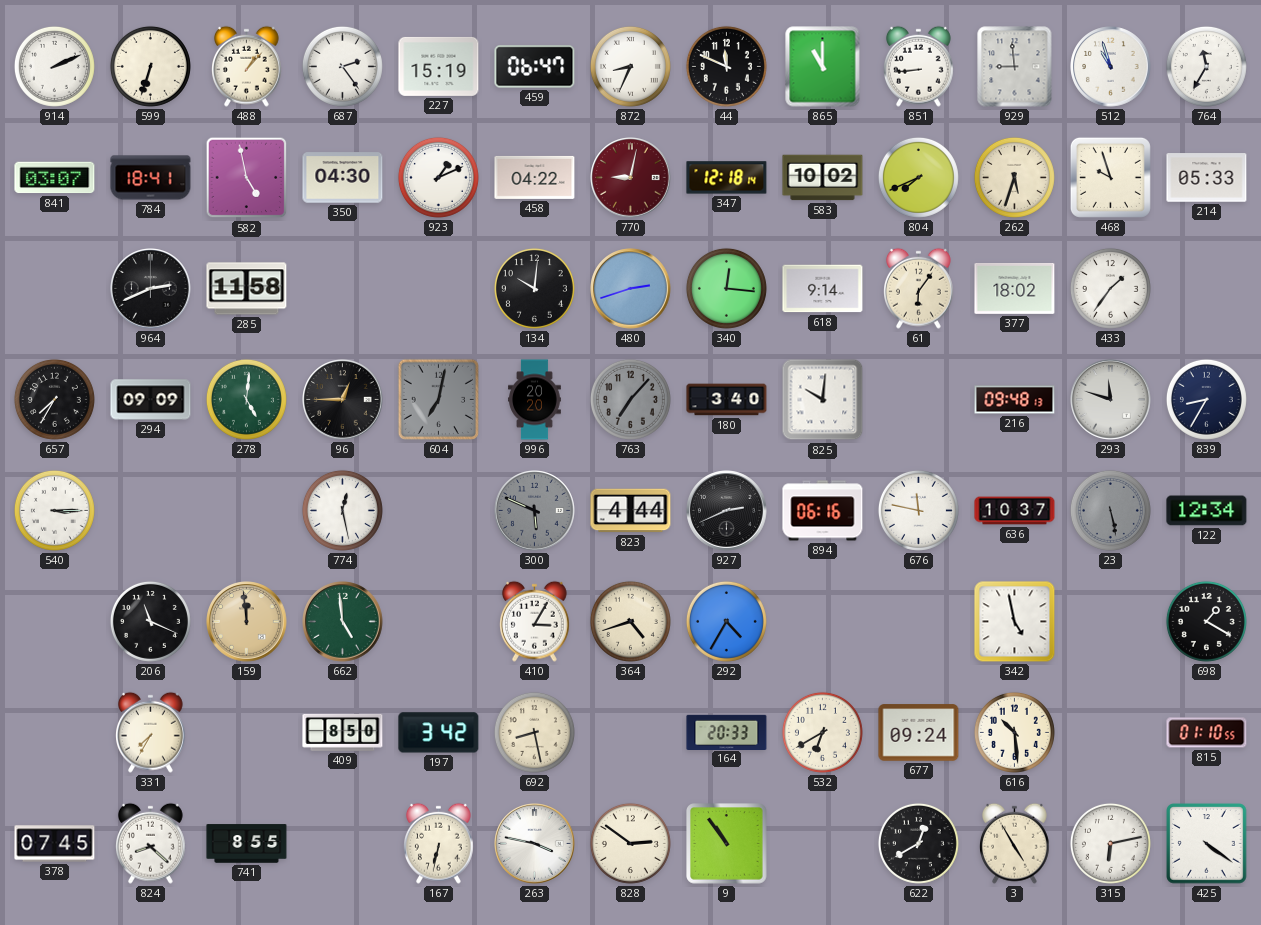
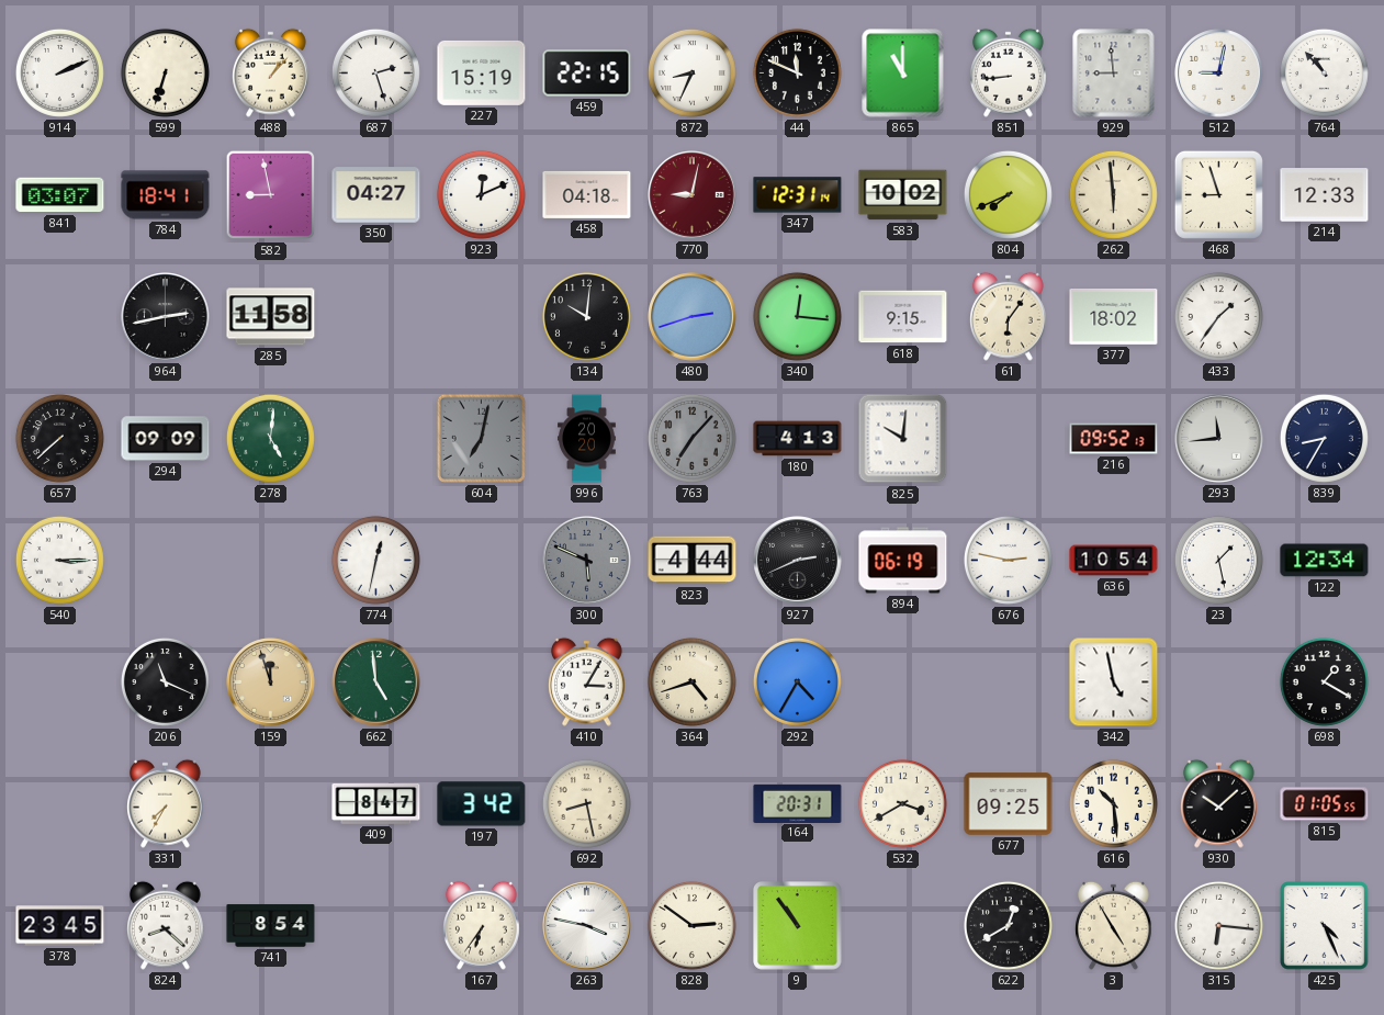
687: 2:24 -> 2:27 (375, 72)
459: 06:47 -> 22:15 (587, 74)
512: 10:57 -> 9:02 (1219, 74)
764: 11:35 -> 10:53 (1324, 72)
582: 4:58 -> 8:58 (271, 195)
350: 04:30 -> 04:27 (376, 195)
923: 1:11 -> 12:11 (481, 194)
458: 04:22 -> 04:18 (587, 194)
347: 12:18 -> 12:31 (798, 195)
262: 5:33 -> 5:59 (1113, 194)
468: 9:57 -> 8:57 (1218, 194)
214: 05:33 -> 12:33 (1325, 195)
964: 2:41 -> 2:43 (166, 317)
618: 9:14 -> 9:15 (903, 317)
657: 7:35 -> 7:38 (59, 438)
96: 12:45 -> none (343, 400)
180: 3:40 -> 4:13 (798, 439)
216: 09:48 -> 09:52 (1114, 439)
293: 11:48 -> 11:44 (1219, 439)
774: 12:28 -> 12:32 (375, 560)
894: 06:16 -> 06:19 (903, 561)
676: 11:47 -> 2:47 (1008, 560)
636: 10:37 -> 10:54 (1114, 561)
23: 5:28 -> 1:28 (1218, 560)
23 dial: grey -> white (1218, 560)
159: 11:59 -> 11:57 (271, 683)
409: 8:50 -> 8:47 (376, 803)
164: 20:33 -> 20:31 (798, 803)
532: 6:40 -> 3:40 (902, 803)
677: 09:24 -> 09:25 (1009, 804)
930: none -> 10:08 (1219, 803)
815: 01:10 -> 01:05 (1325, 804)
378: 07:45 -> 23:45 (60, 926)
741: 8:55 -> 8:54 (271, 926)
167: 6:32 -> 6:36 (482, 925)
315: 6:13 -> 6:16 (1218, 925)
425: 4:21 -> 4:26 (1325, 926)
